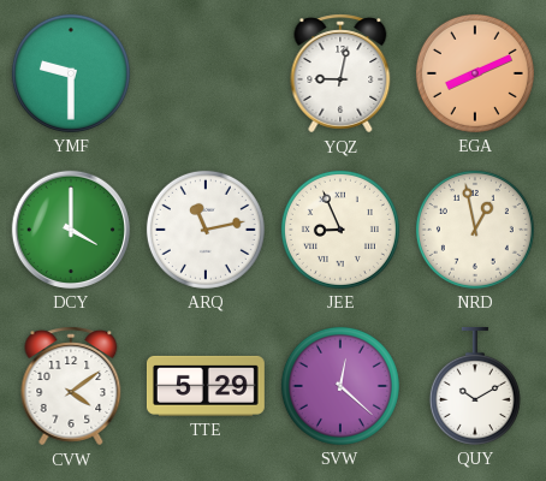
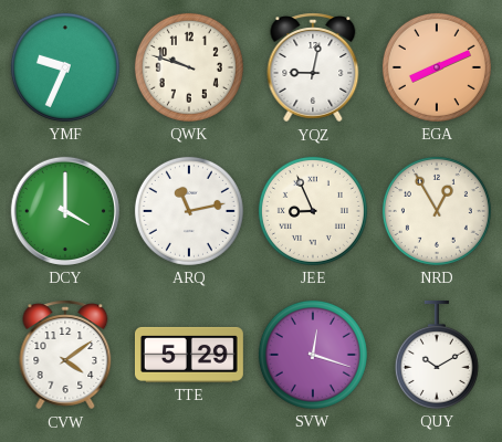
YMF: 9:30 -> 9:34 (65, 67)
QWK: none -> 9:48 (189, 67)
NRD: 12:58 -> 12:55 (437, 211)
SVW: 12:22 -> 12:18 (313, 355)
